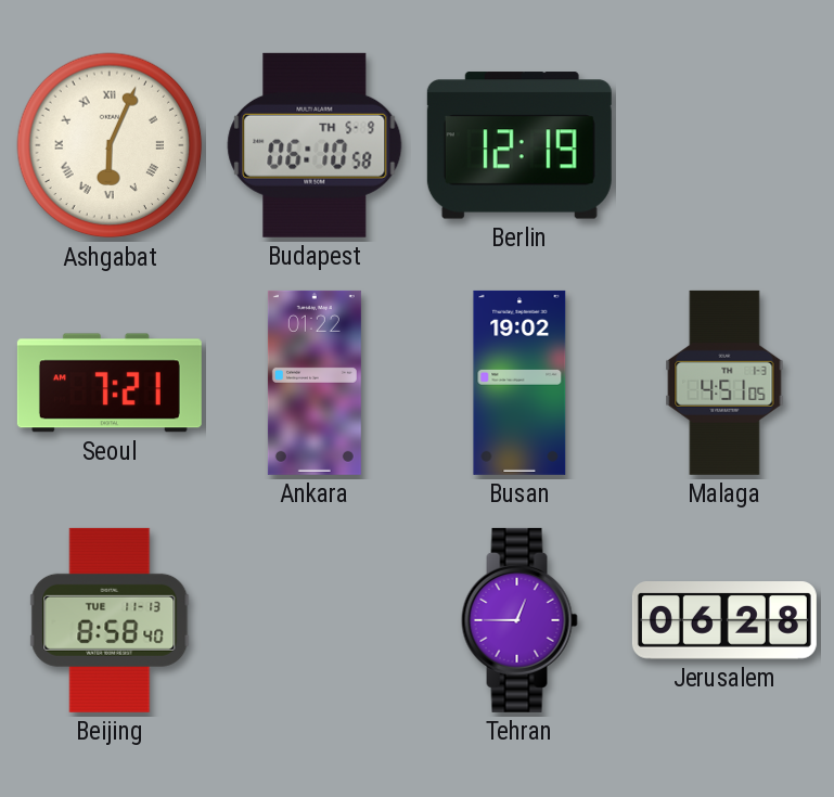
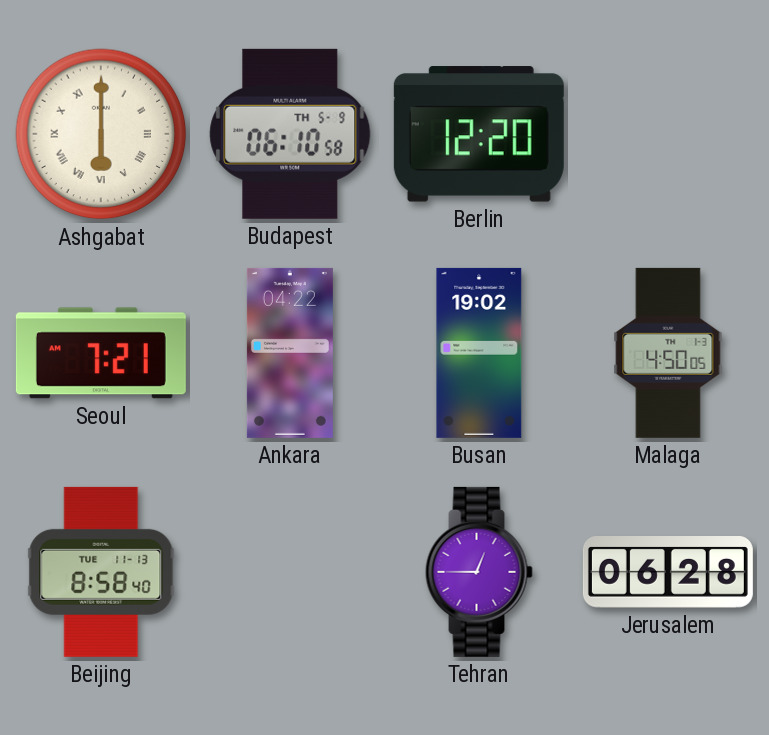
Ashgabat: 6:04 -> 6:00 (101, 134)
Berlin: 12:19 -> 12:20 (479, 134)
Ankara: 01:22 -> 04:22 (290, 353)
Malaga: 4:51 -> 4:50 (668, 353)
